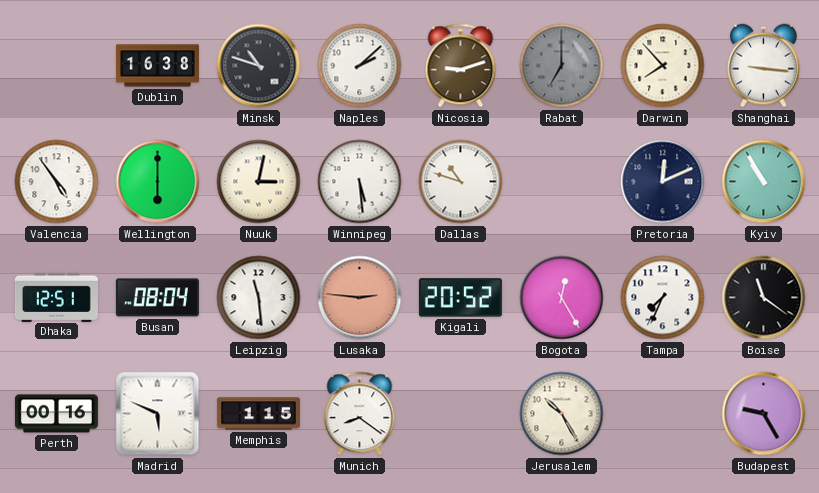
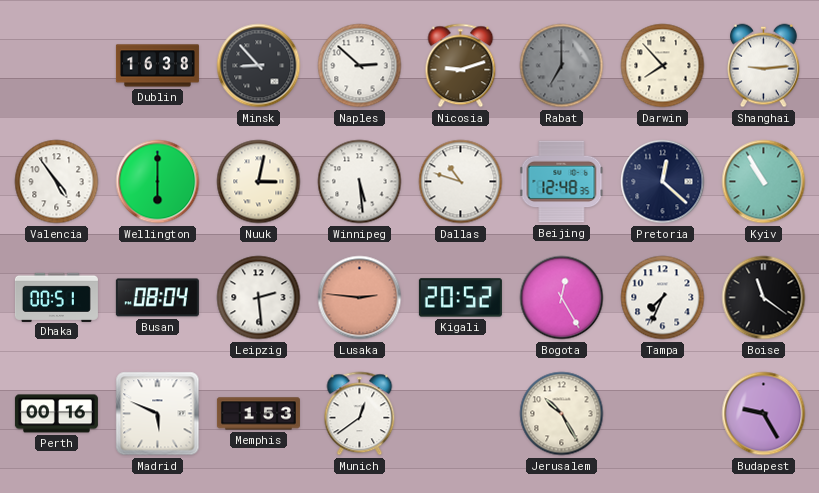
Minsk: 10:48 -> 8:53 (259, 66)
Naples: 2:08 -> 2:52 (360, 66)
Shanghai: 9:16 -> 9:14 (764, 66)
Beijing: none -> 12:48 (562, 182)
Pretoria: 12:11 -> 12:22 (663, 182)
Dhaka: 12:51 -> 00:51 (56, 297)
Leipzig: 11:29 -> 2:29 (259, 298)
Memphis: 1:15 -> 1:53 (258, 414)
Munich: 8:21 -> 12:39 (360, 414)
